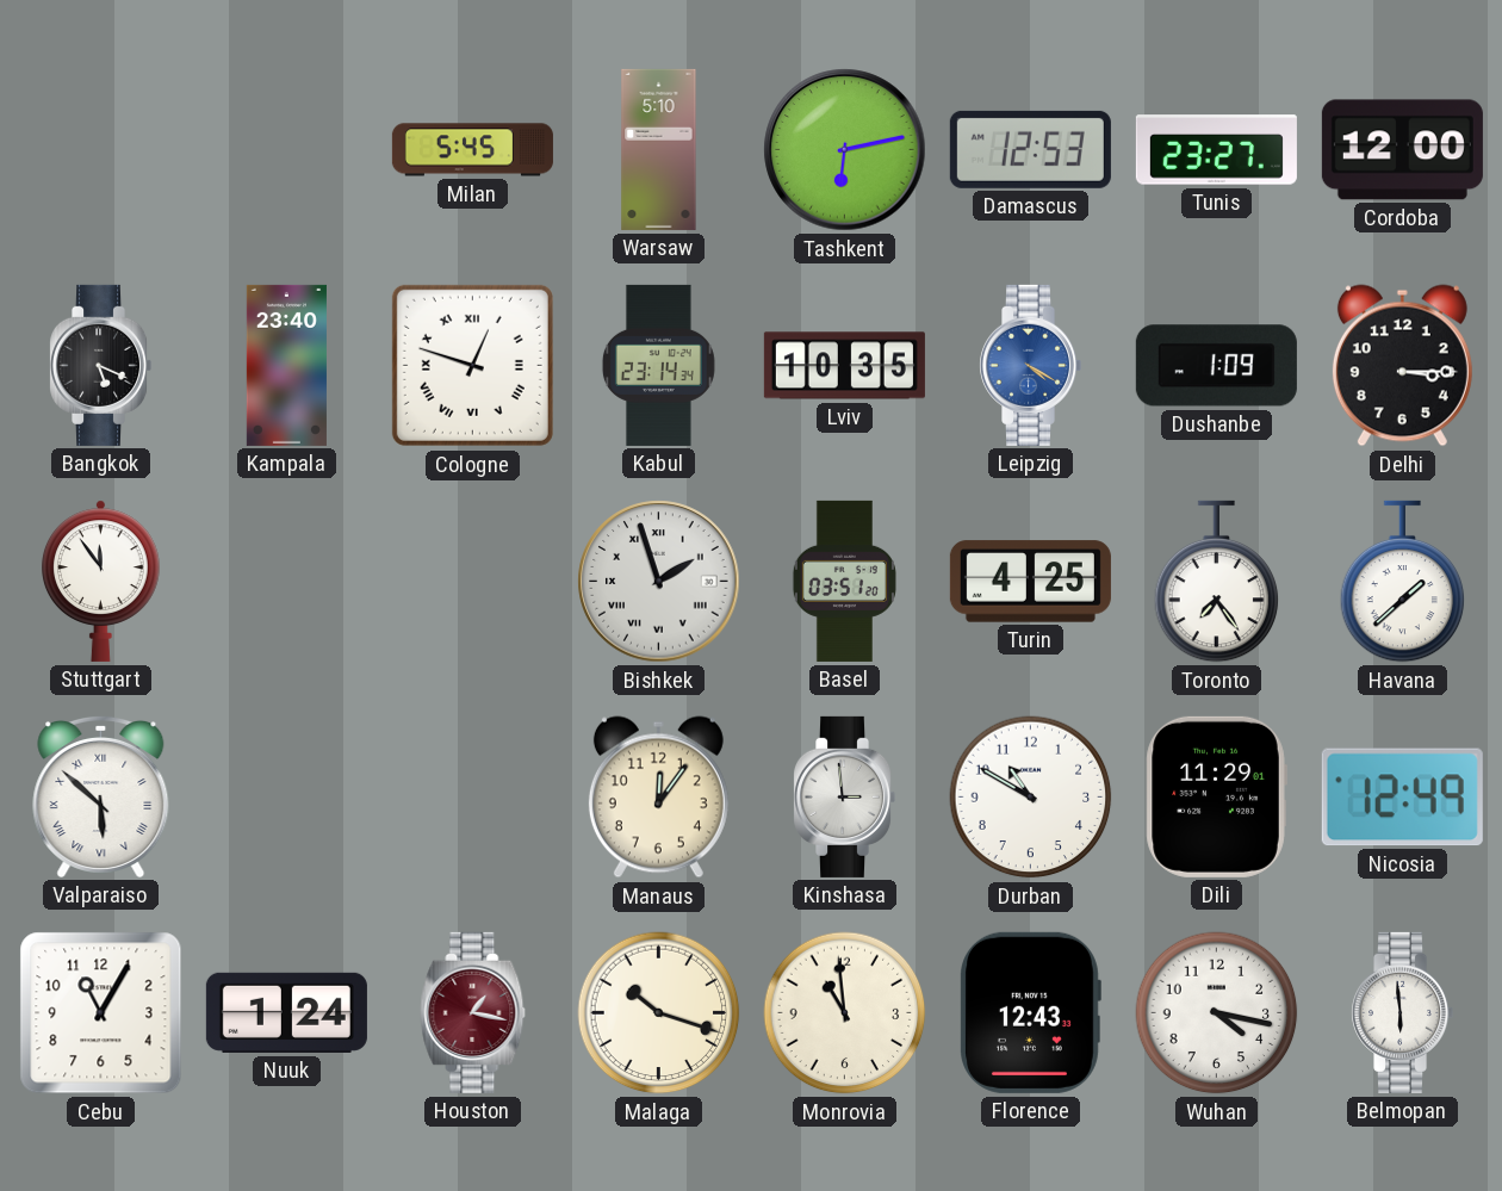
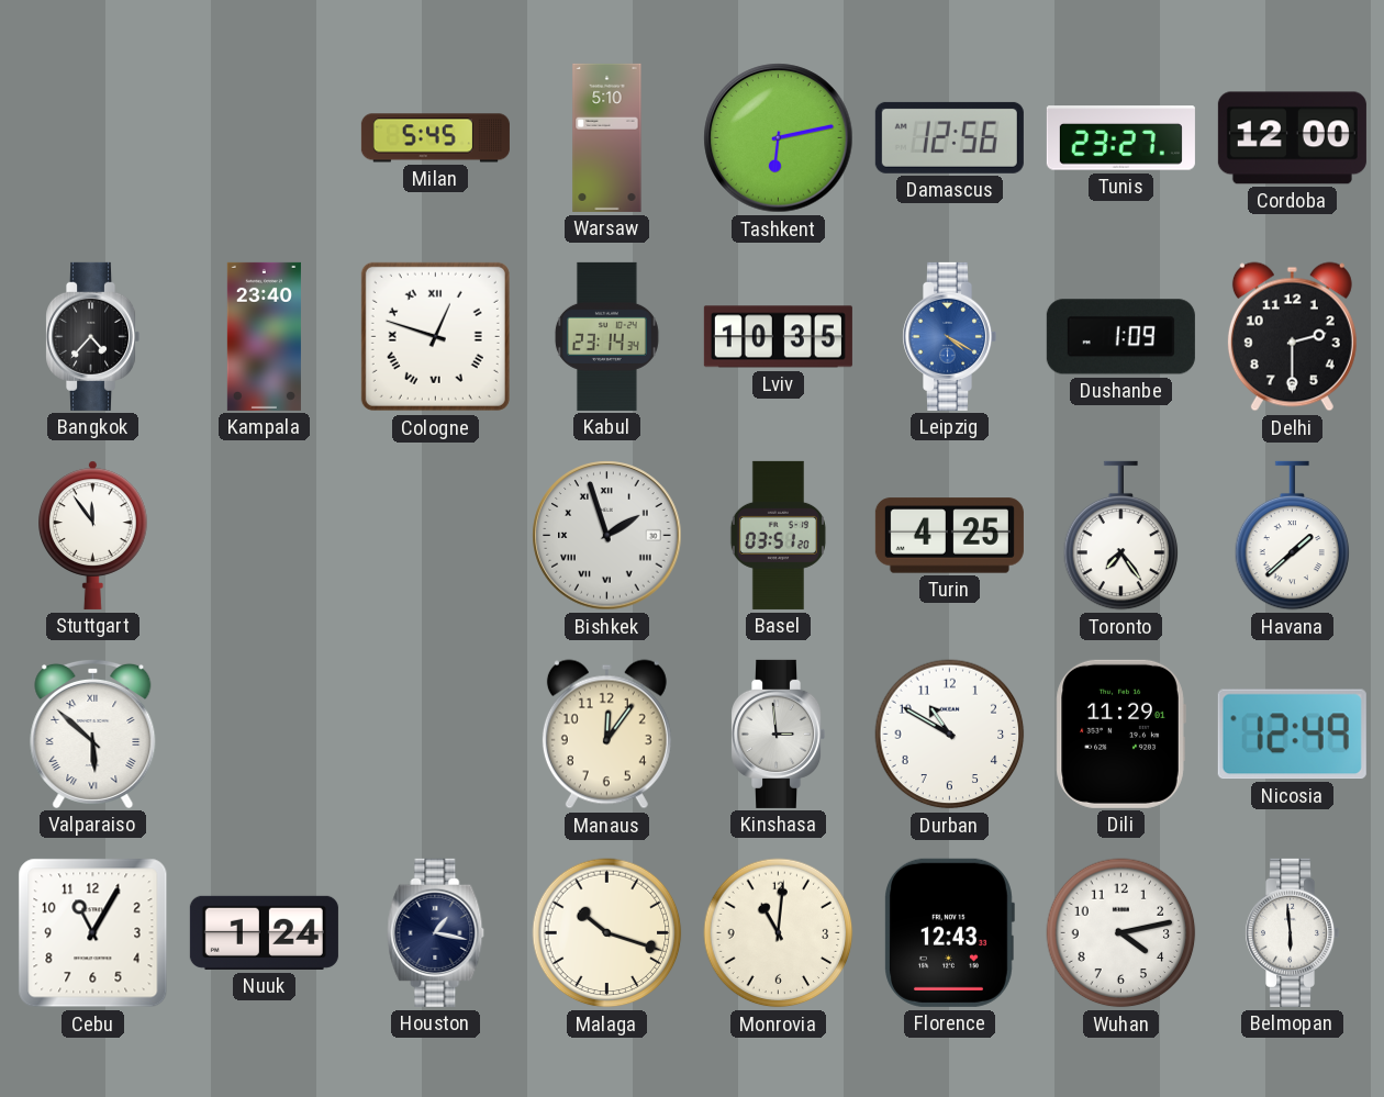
Damascus: 12:53 -> 12:56 (949, 137)
Bangkok: 5:19 -> 4:37 (93, 336)
Delhi: 3:15 -> 2:30 (1292, 337)
Houston dial: burgundy -> navy (436, 932)
Monrovia: 10:59 -> 11:01 (779, 933)
Wuhan: 4:17 -> 4:13 (1121, 933)
